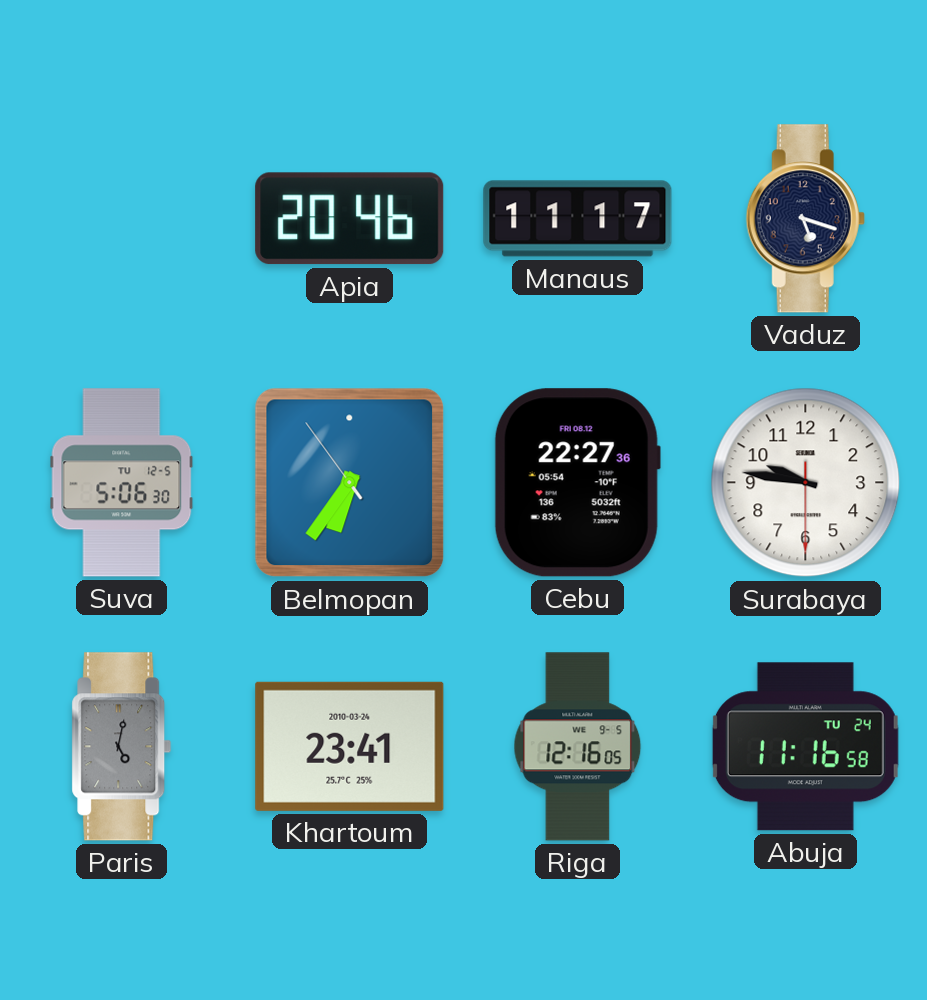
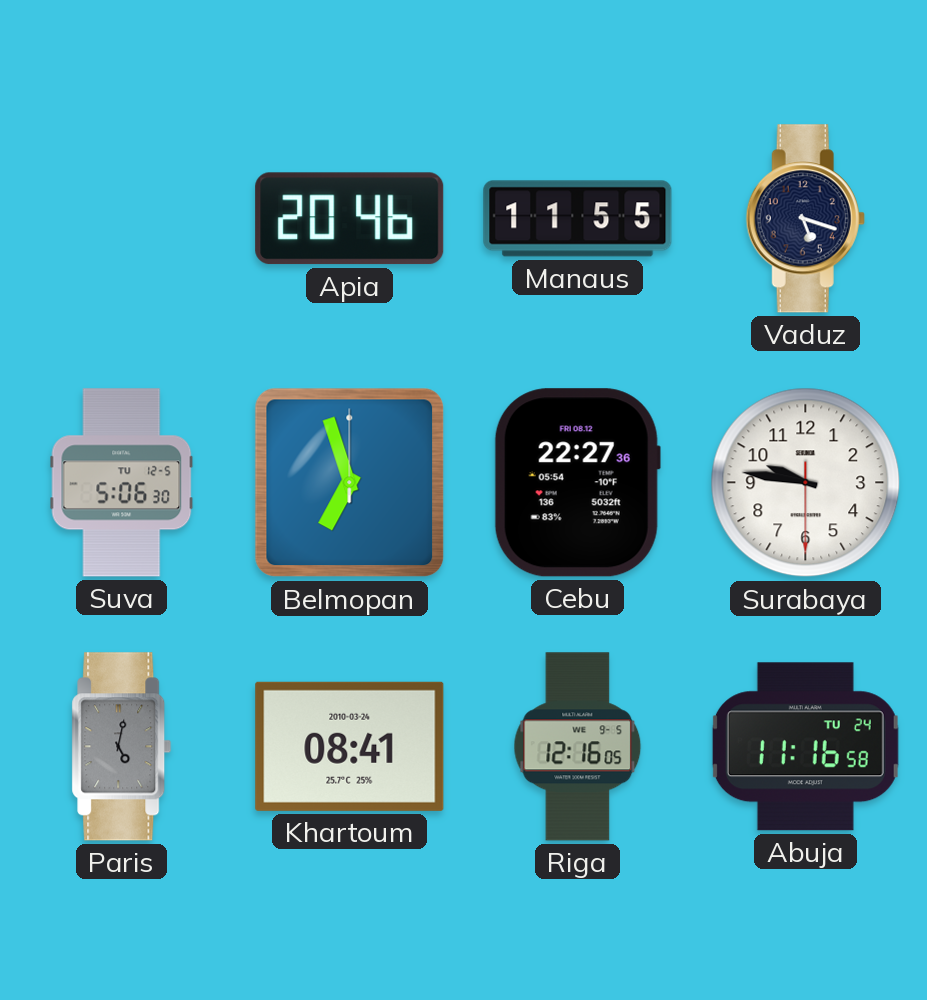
Manaus: 11:17 -> 11:55 (578, 219)
Belmopan: 6:35 -> 6:57 (350, 483)
Khartoum: 23:41 -> 08:41 (350, 746)
